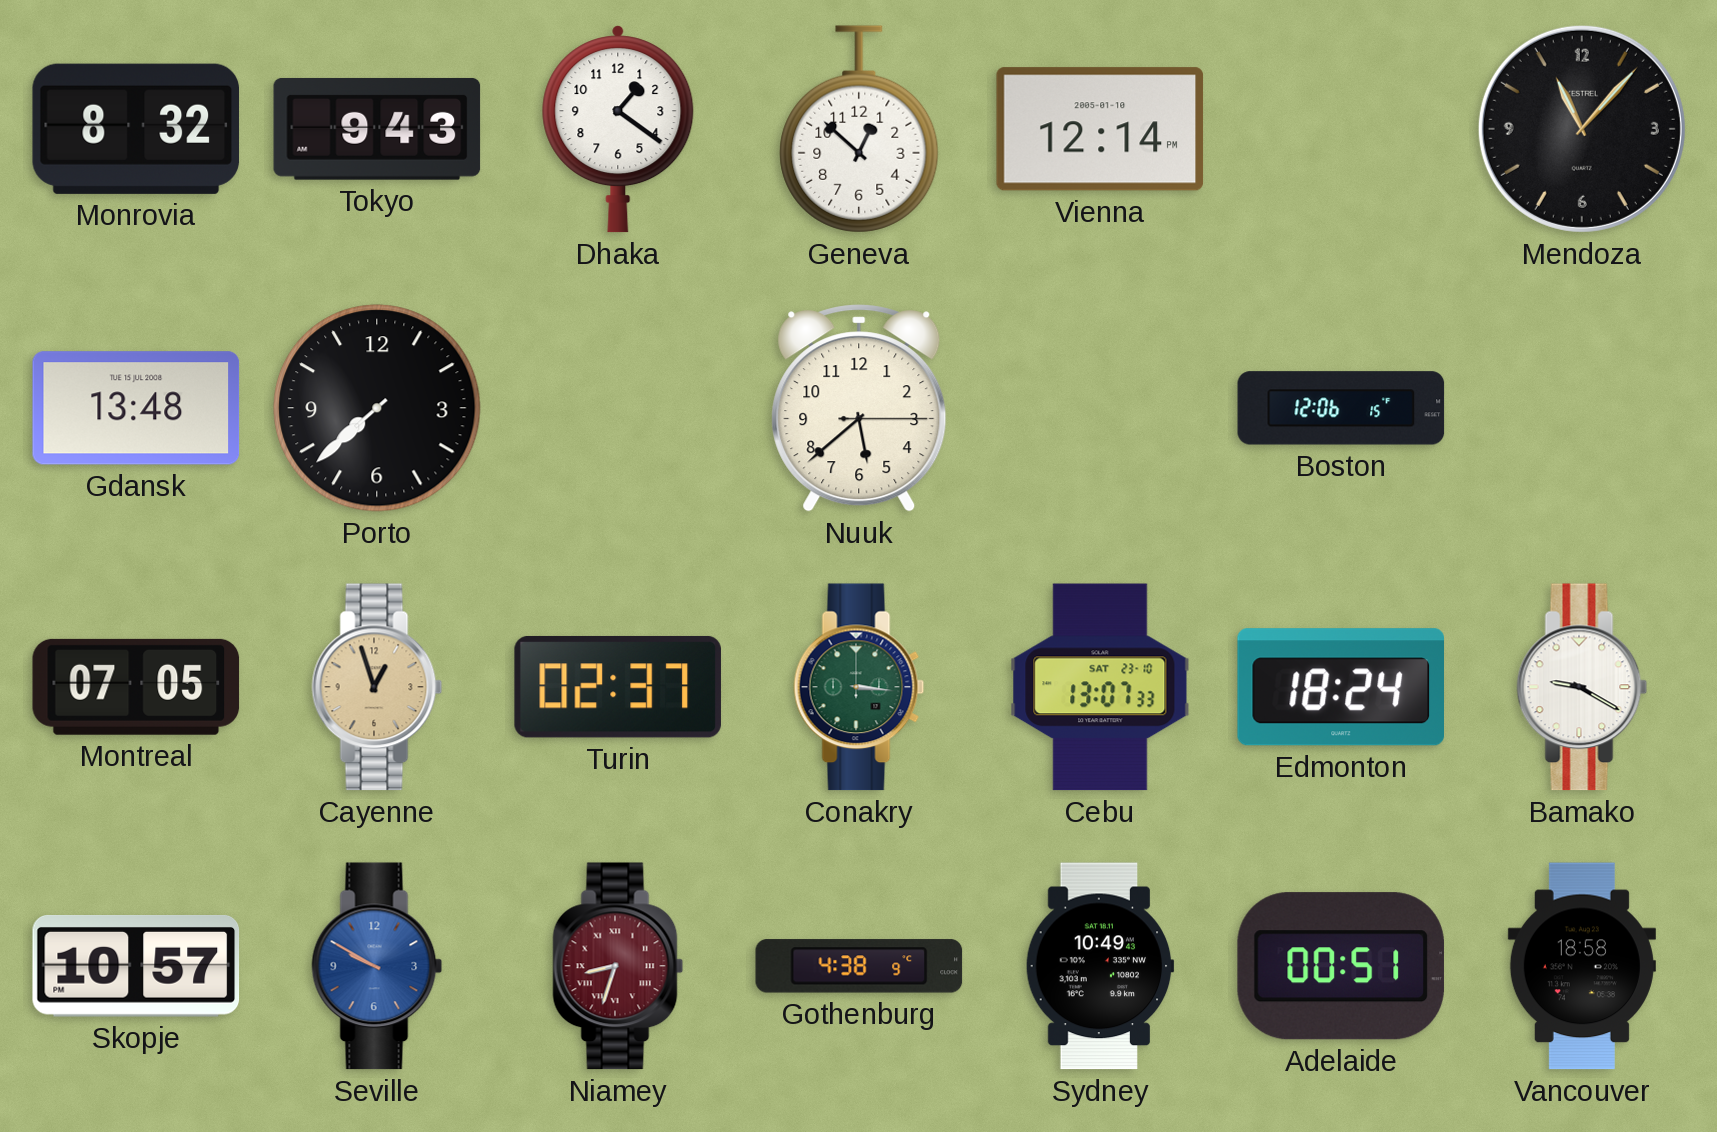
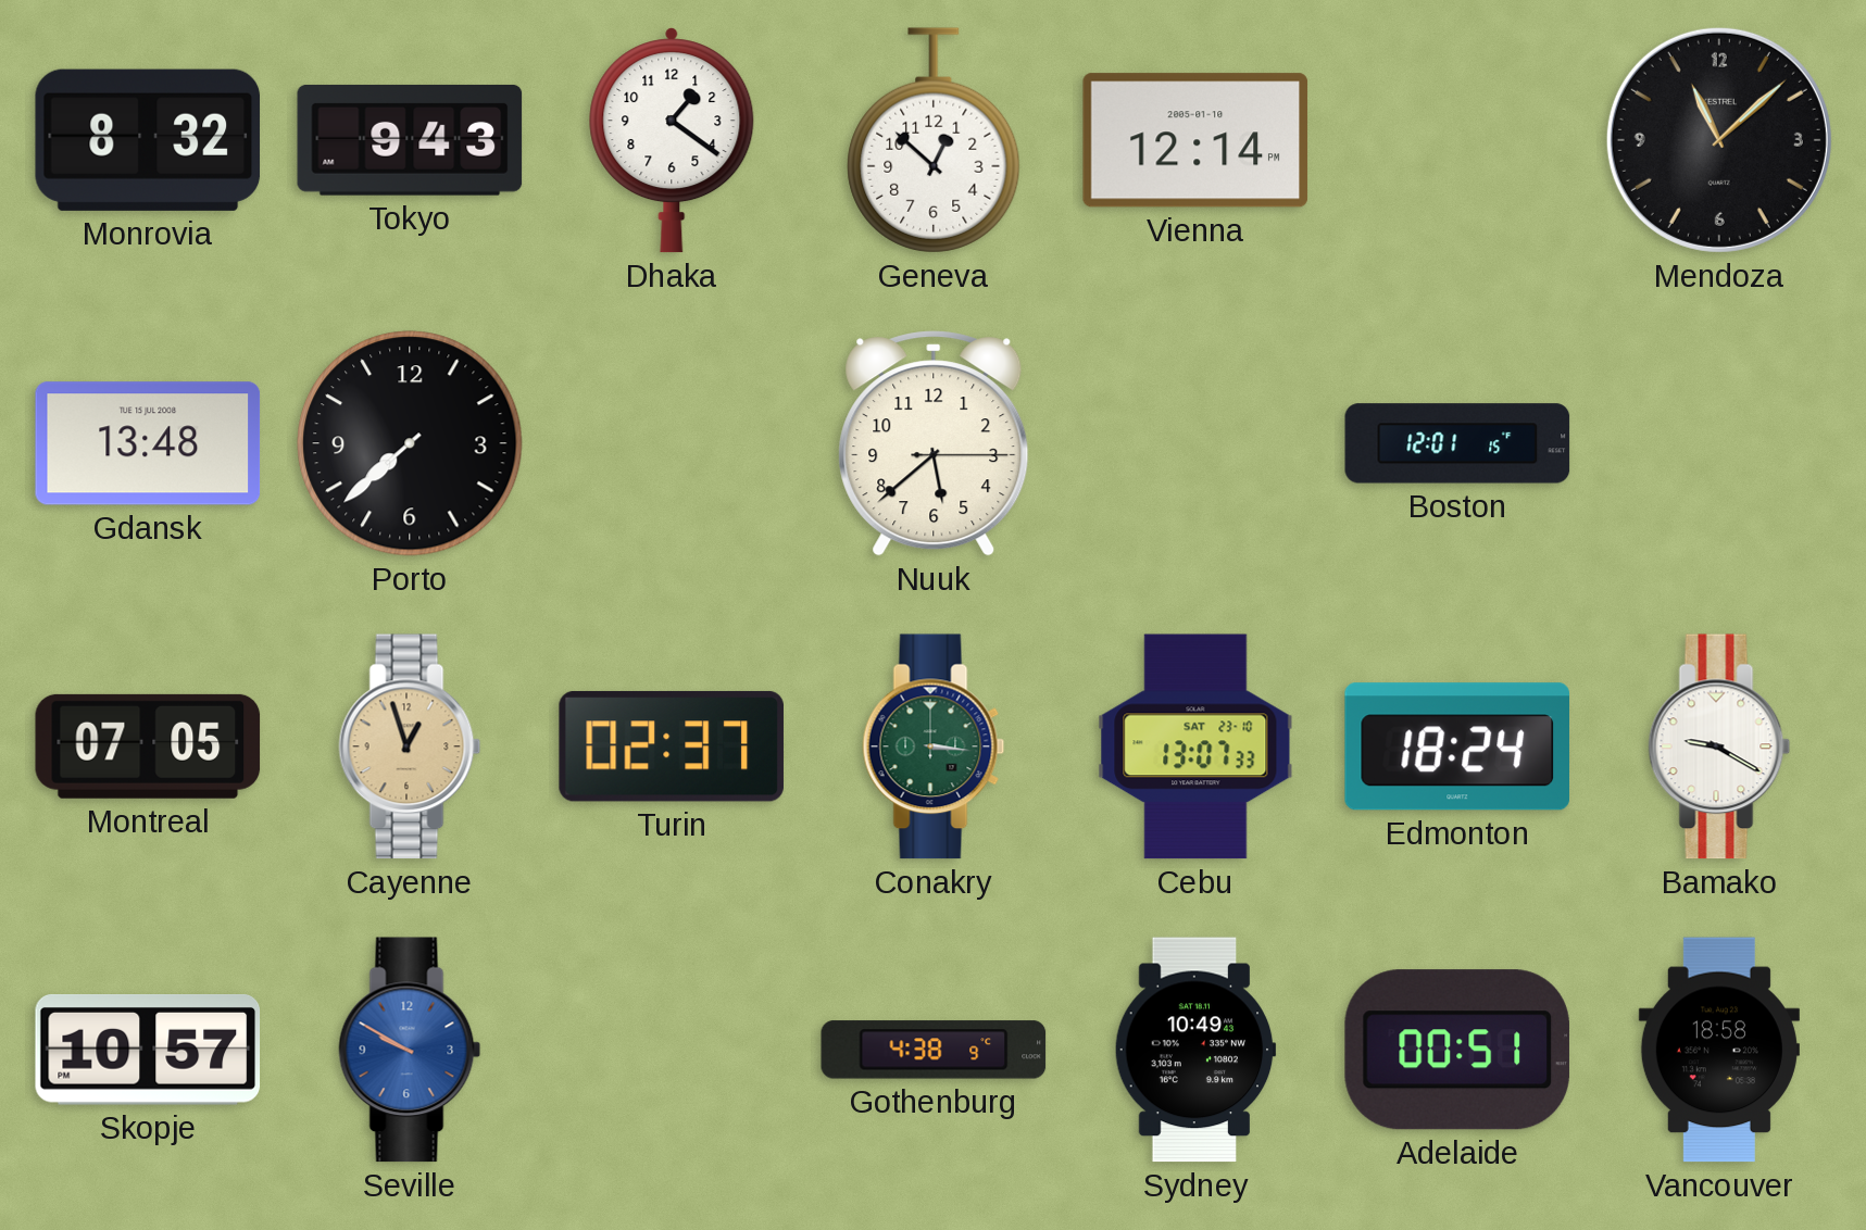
Mendoza: 11:07 -> 11:08 (1719, 140)
Boston: 12:06 -> 12:01 (1457, 443)
Niamey: 8:33 -> none (618, 966)
